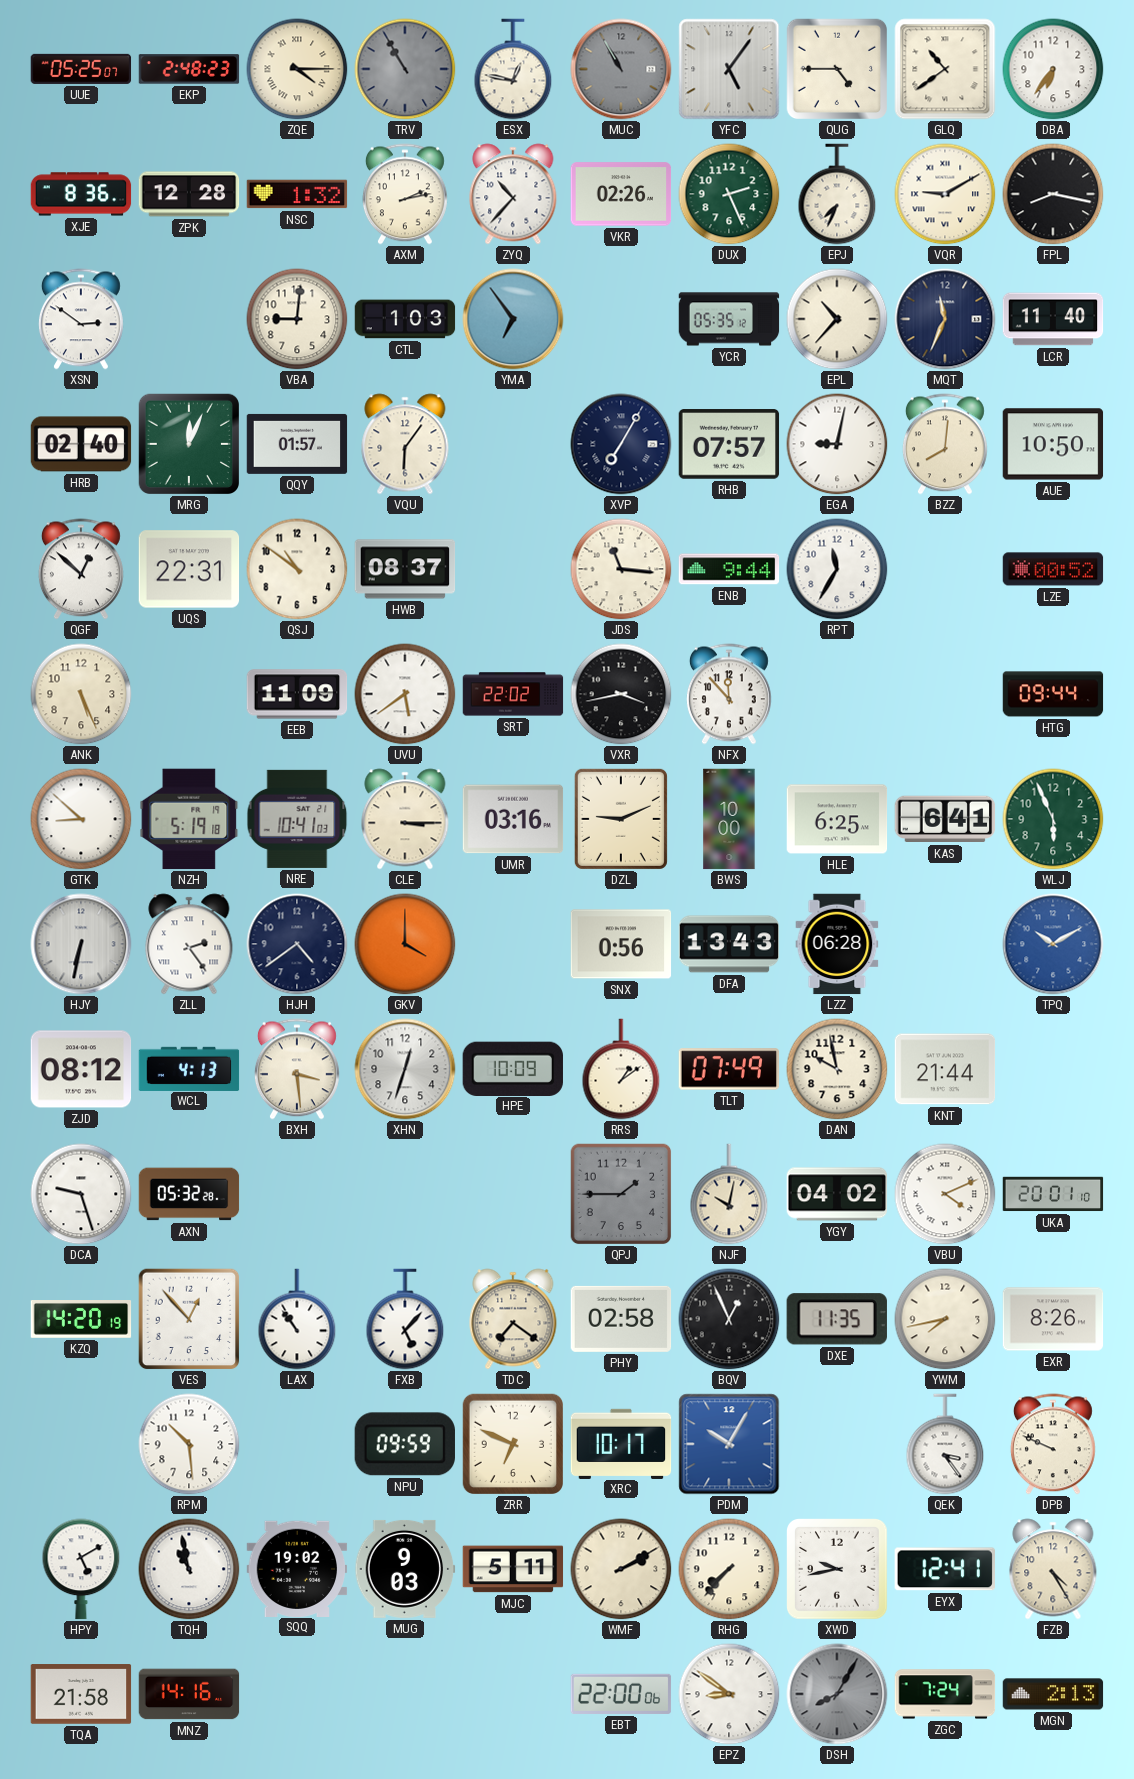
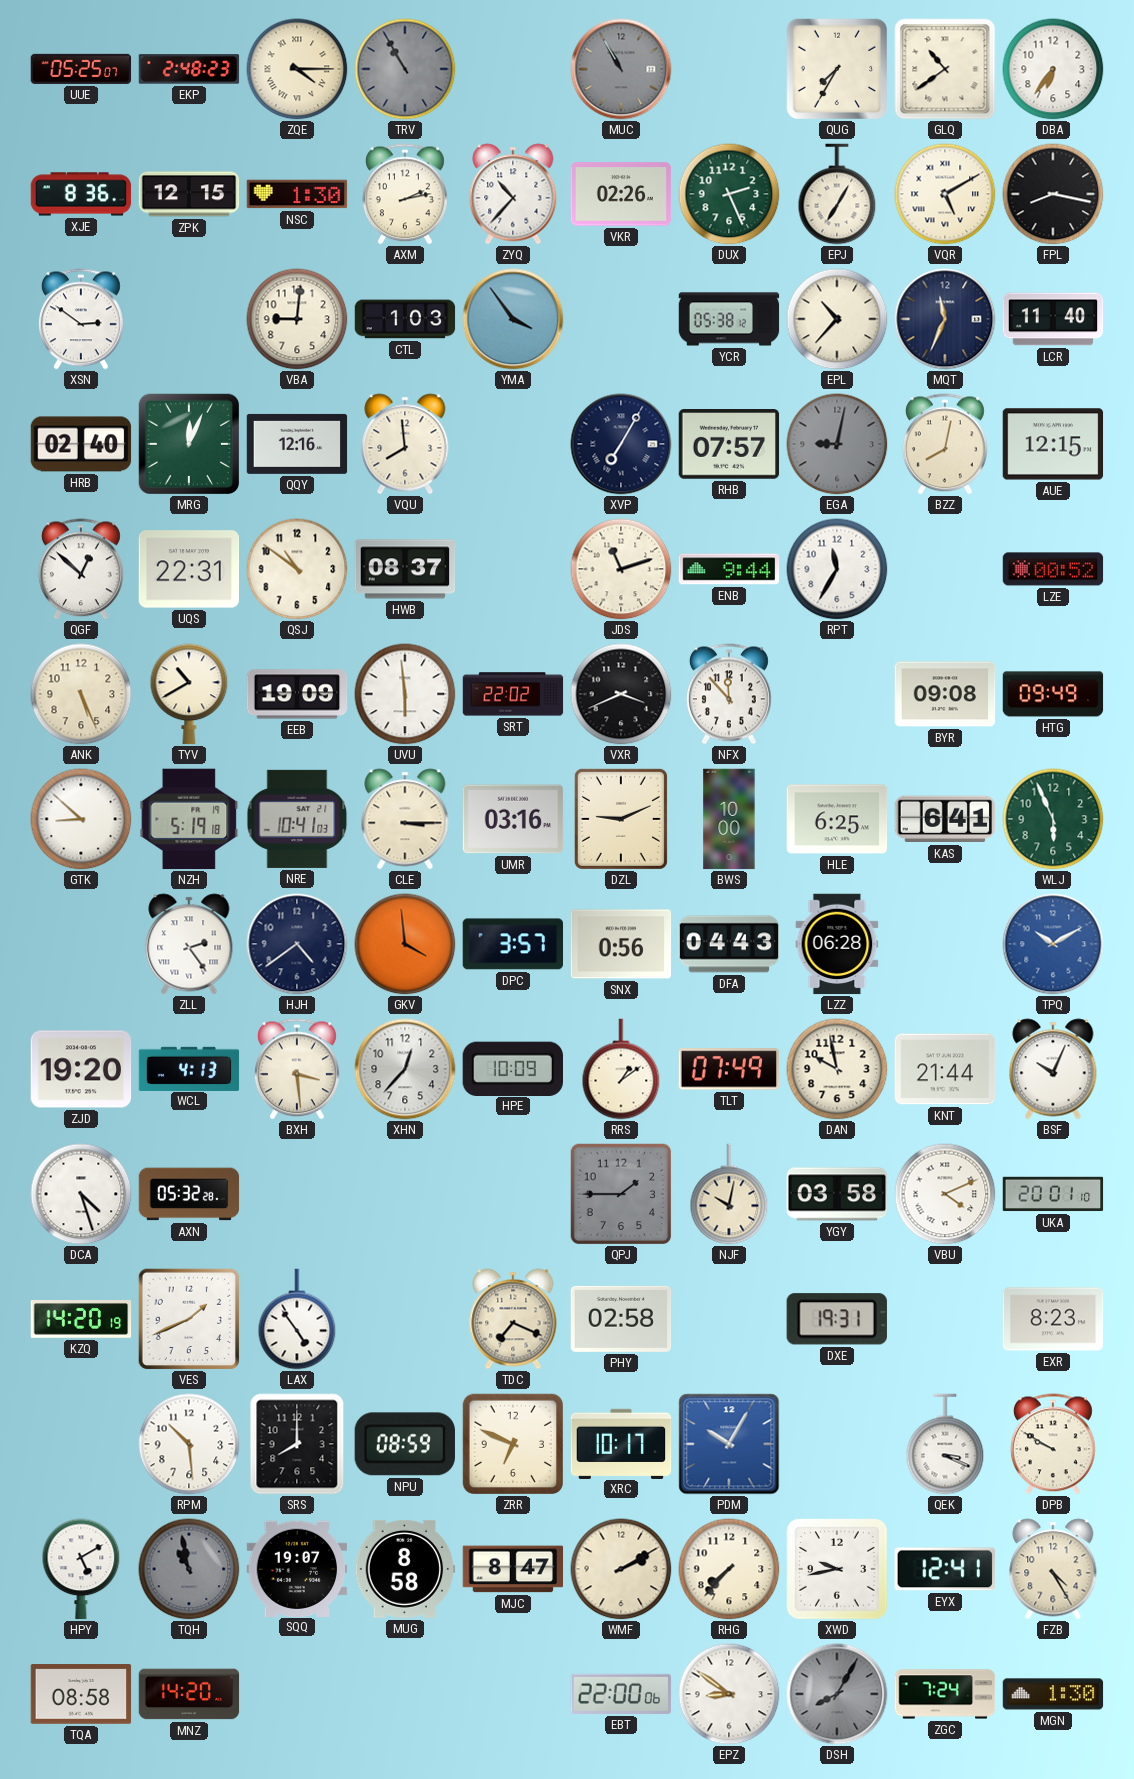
ESX: 12:47 -> none (513, 69)
YFC: 5:06 -> none (729, 69)
QUG: 4:45 -> 7:35 (836, 68)
ZPK: 12:28 -> 12:15 (189, 194)
NSC: 1:32 -> 1:30 (297, 194)
EPJ: 7:34 -> 7:05 (837, 194)
VQR: 9:10 -> 5:10 (945, 194)
YMA: 6:54 -> 3:54 (513, 319)
YCR: 05:35 -> 05:38 (729, 319)
QQY: 01:57 -> 12:16 (297, 444)
VQU: 6:06 -> 7:59 (405, 444)
EGA dial: white -> grey (837, 444)
BZZ: 8:01 -> 8:02 (945, 444)
AUE: 10:50 -> 12:15 (1053, 444)
JDS: 11:16 -> 11:12 (621, 569)
TYV: none -> 10:40 (189, 694)
EEB: 11:09 -> 19:09 (297, 694)
UVU: 5:39 -> 5:59 (405, 694)
VXR: 3:43 -> 3:41 (621, 694)
BYR: none -> 09:08 (945, 694)
HTG: 09:44 -> 09:49 (1053, 694)
HJY: 6:32 -> none (81, 944)
GKV: 4:00 -> 3:59 (405, 944)
DPC: none -> 3:57 (513, 944)
DFA: 13:43 -> 04:43 (729, 944)
ZJD: 08:12 -> 19:20 (81, 1069)
XHN: 12:33 -> 12:37 (405, 1069)
BSF: none -> 10:04 (1053, 1069)
DCA: 9:27 -> 4:27 (81, 1194)
YGY: 04:02 -> 03:58 (837, 1194)
VES: 12:53 -> 1:41 (189, 1319)
LAX: 10:54 -> 4:54 (297, 1319)
FXB: 5:07 -> none (405, 1319)
TDC: 7:21 -> 7:19 (513, 1319)
BQV: 12:56 -> none (729, 1319)
DXE: 11:35 -> 19:31 (837, 1319)
YWM: 7:43 -> none (945, 1319)
EXR: 8:26 -> 8:23 (1053, 1319)
SRS: none -> 8:00 (297, 1444)
NPU: 09:59 -> 08:59 (405, 1444)
QEK: 3:24 -> 3:19 (945, 1444)
DPB: 9:49 -> 9:50 (1053, 1444)
TQH dial: white -> grey (189, 1569)
SQQ: 19:02 -> 19:07 (297, 1568)
MUG: 9:03 -> 8:58 (405, 1569)
MJC: 5:11 -> 8:47 (513, 1569)
TQA: 21:58 -> 08:58 (81, 1694)
MNZ: 14:16 -> 14:20 (189, 1694)
MGN: 2:13 -> 1:30 (1053, 1694)
